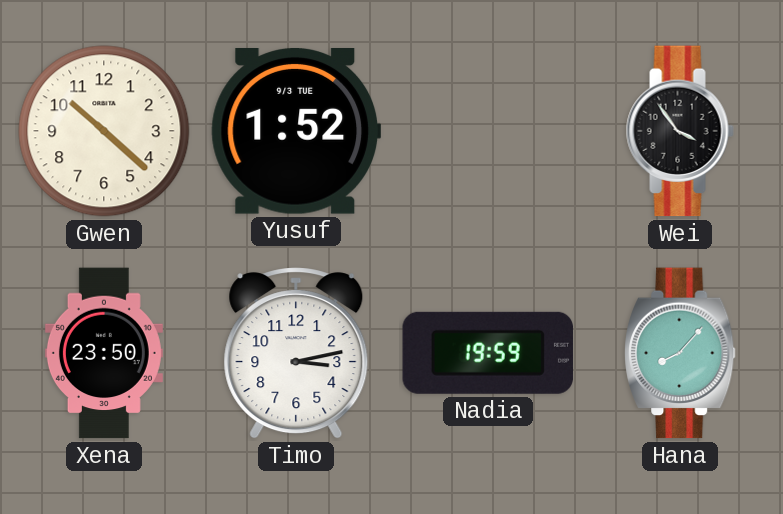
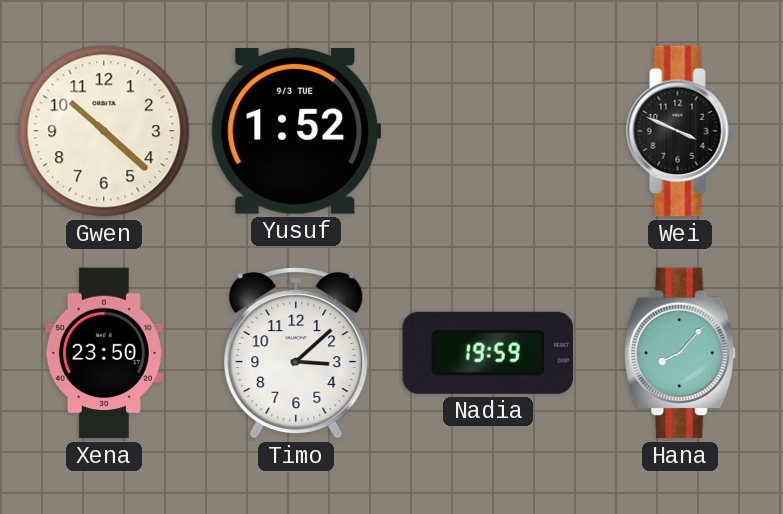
Wei: 3:54 -> 3:49 (680, 131)
Timo: 3:13 -> 3:08 (296, 353)
